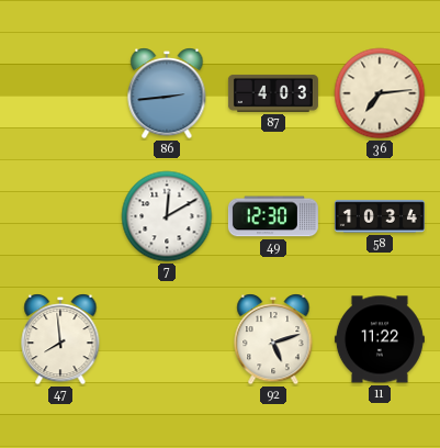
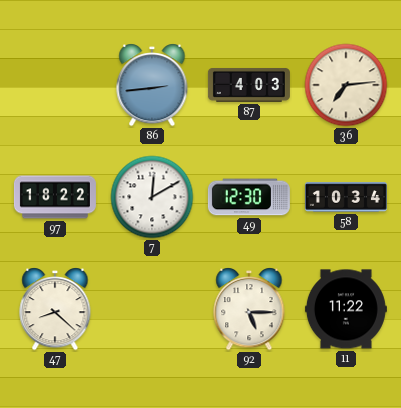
97: none -> 18:22 (55, 197)
47: 7:59 -> 8:22 (55, 309)
92: 5:12 -> 5:15 (249, 309)
